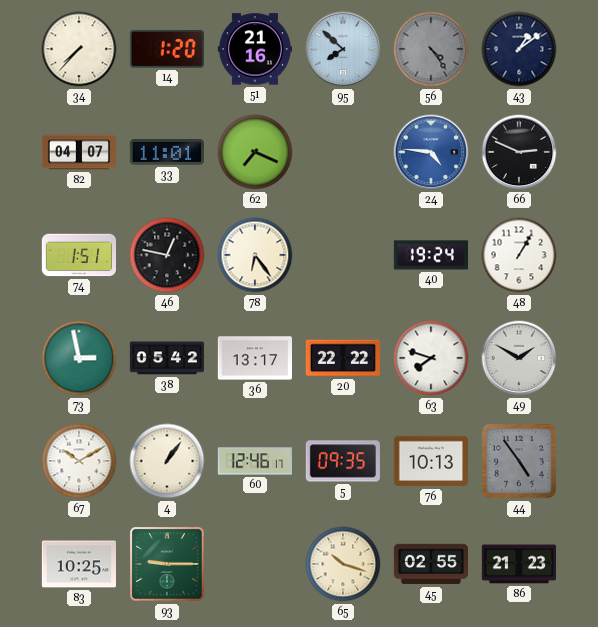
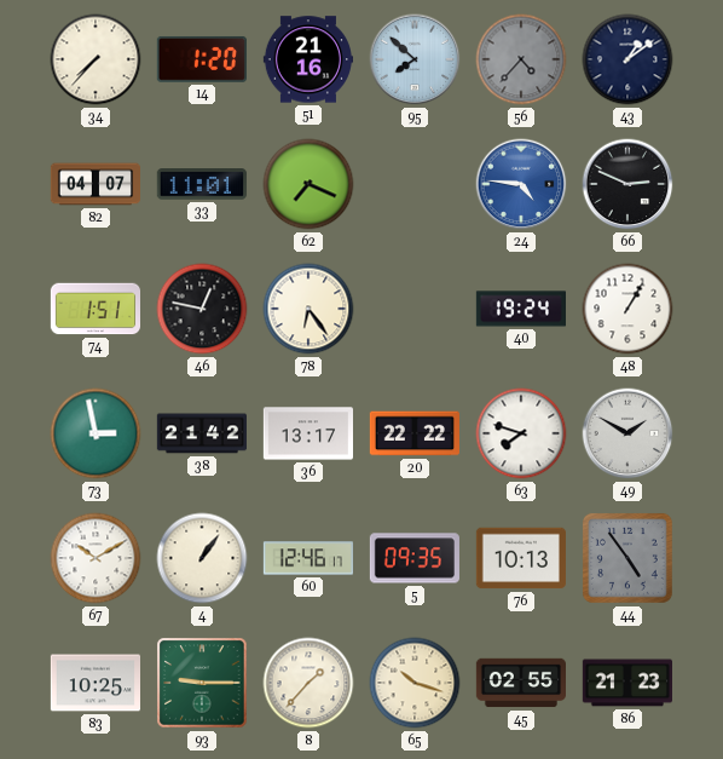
56: 4:24 -> 4:37 (521, 59)
38: 05:42 -> 21:42 (201, 433)
8: none -> 1:37 (308, 683)
